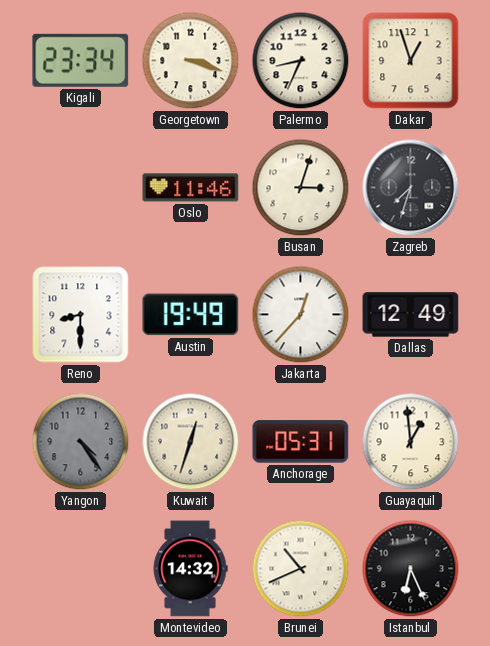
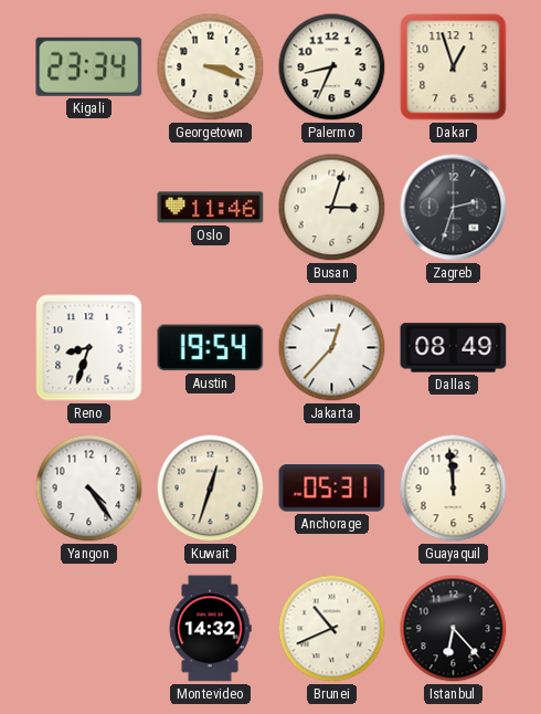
Zagreb: 7:33 -> 2:33 (454, 208)
Reno: 8:30 -> 8:33 (89, 348)
Austin: 19:49 -> 19:54 (211, 348)
Dallas: 12:49 -> 08:49 (454, 348)
Yangon dial: grey -> white (89, 489)
Guayaquil: 12:59 -> 11:59 (454, 489)
Istanbul: 6:26 -> 6:23 (454, 629)
